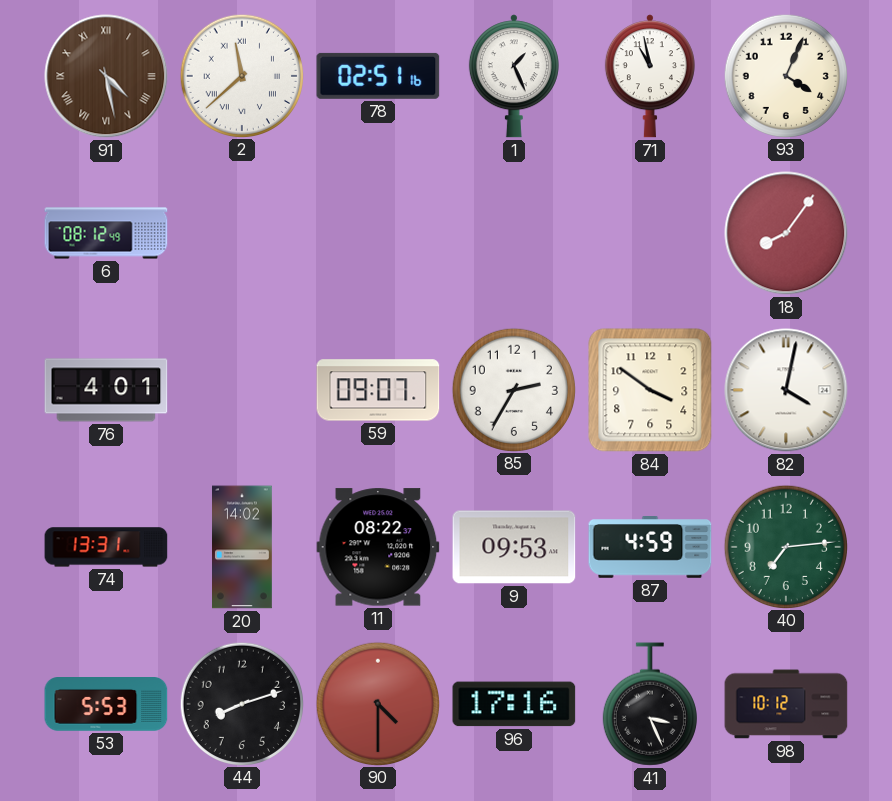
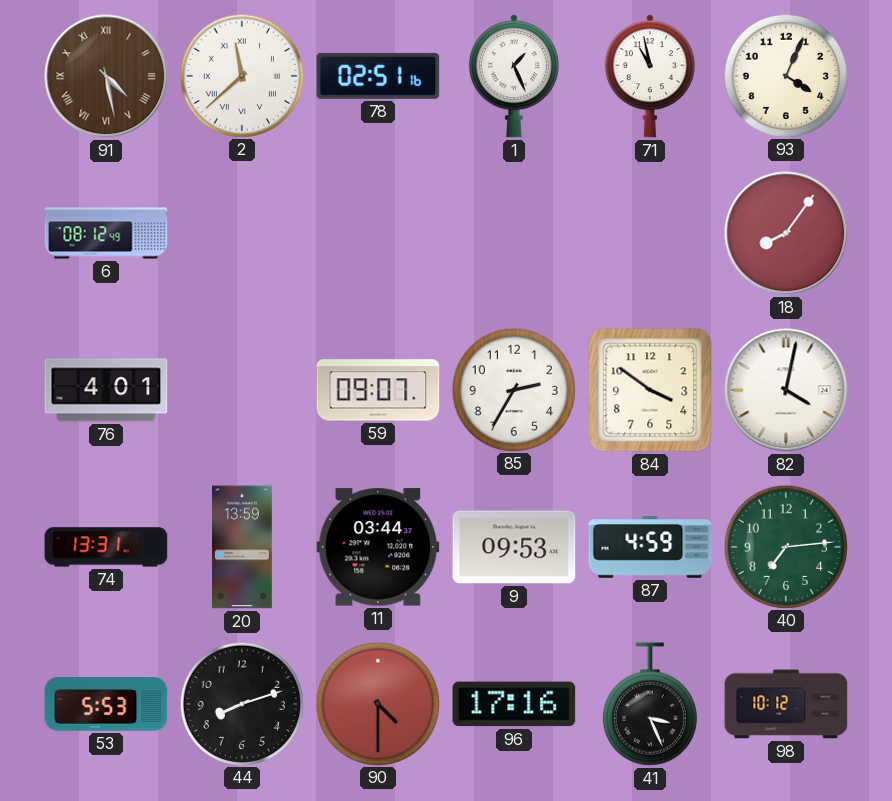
20: 14:02 -> 13:59 (243, 547)
11: 08:22 -> 03:44 (378, 547)
